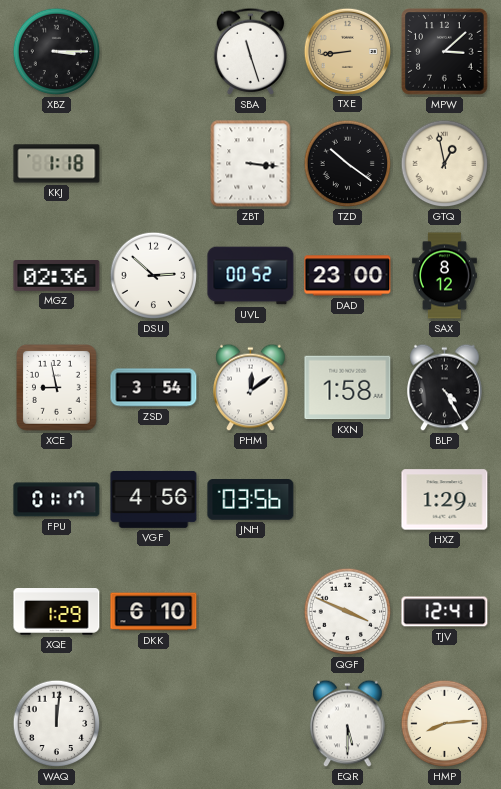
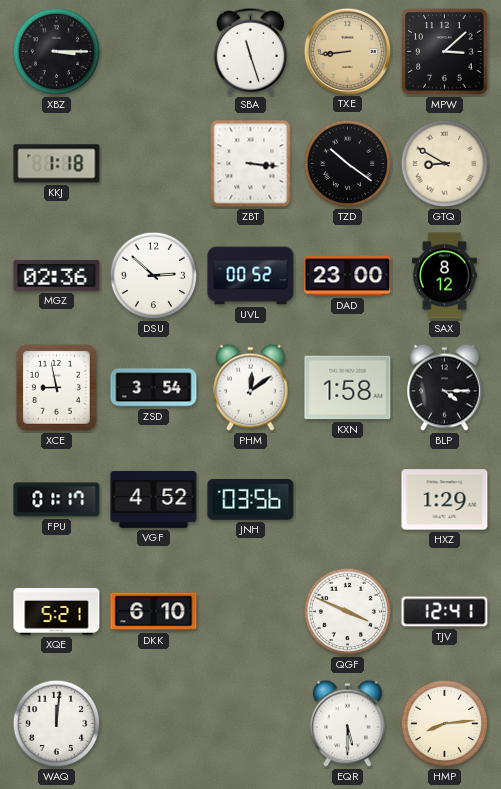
GTQ: 12:58 -> 8:50 (445, 164)
BLP: 4:25 -> 4:15 (445, 388)
VGF: 4:56 -> 4:52 (154, 499)
XQE: 1:29 -> 5:21 (57, 612)
